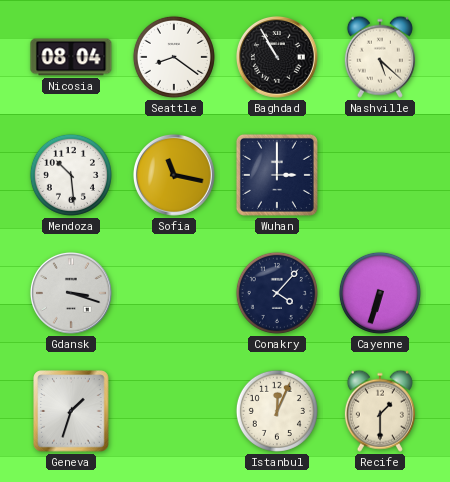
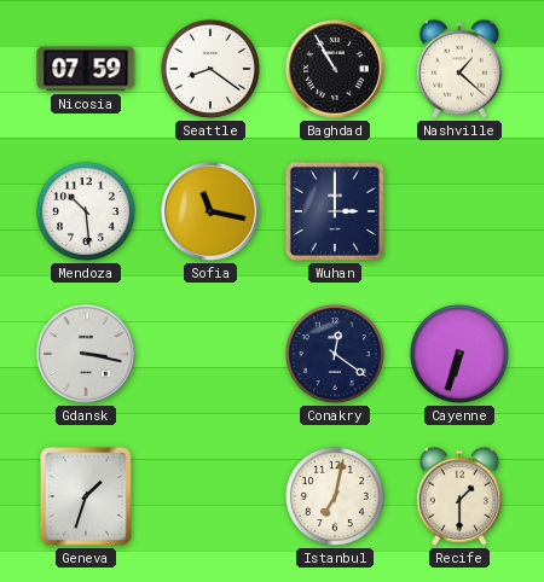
Nicosia: 08:04 -> 07:59 (86, 69)
Nashville: 5:22 -> 1:22 (459, 69)
Gdansk: 3:18 -> 3:17 (86, 354)
Conakry: 4:07 -> 12:21 (335, 354)
Istanbul: 12:04 -> 7:02 (335, 496)
